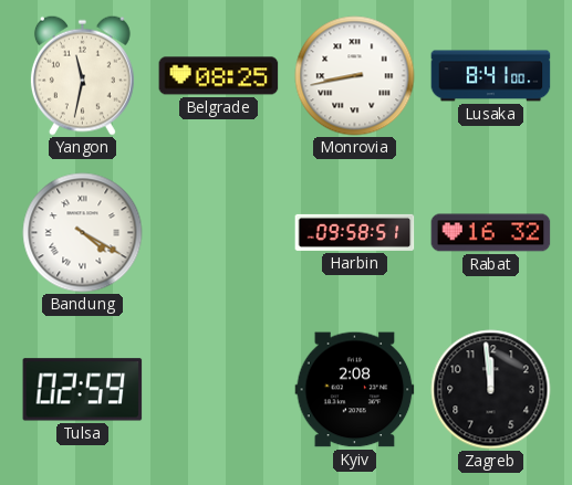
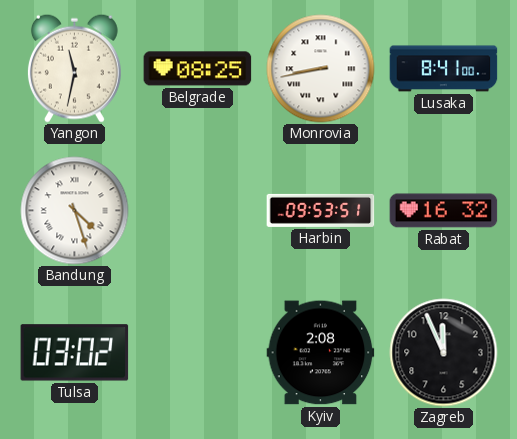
Bandung: 4:20 -> 4:27 (75, 211)
Harbin: 09:58 -> 09:53 (321, 210)
Tulsa: 02:59 -> 03:02 (75, 353)
Zagreb: 11:59 -> 11:56 (444, 353)
